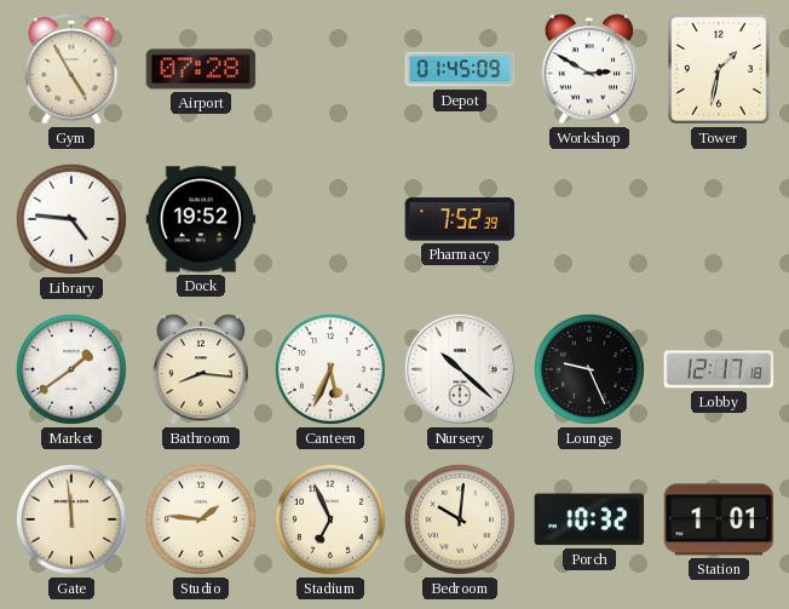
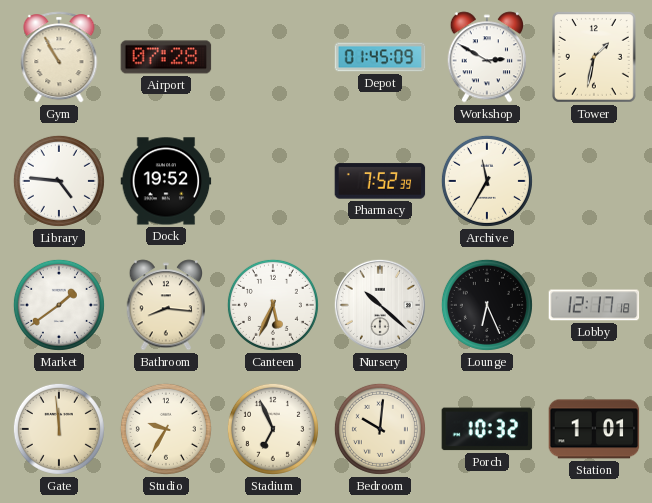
Gym: 4:55 -> 10:55 (59, 57)
Archive: none -> 11:35 (487, 181)
Lounge: 9:26 -> 6:26 (487, 305)
Studio: 1:46 -> 9:35 (166, 429)
